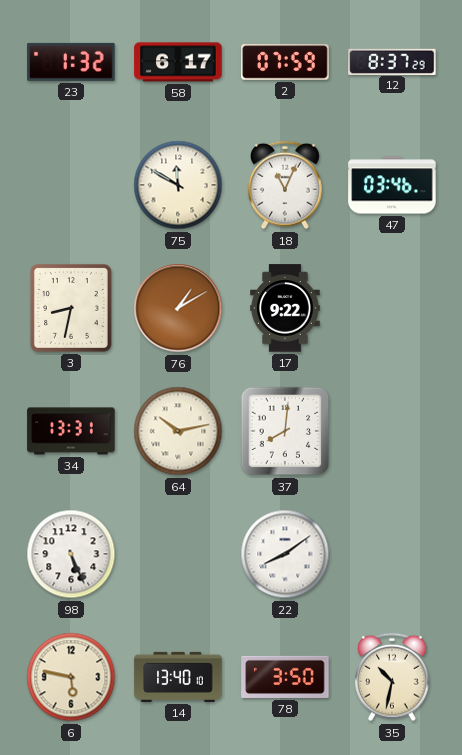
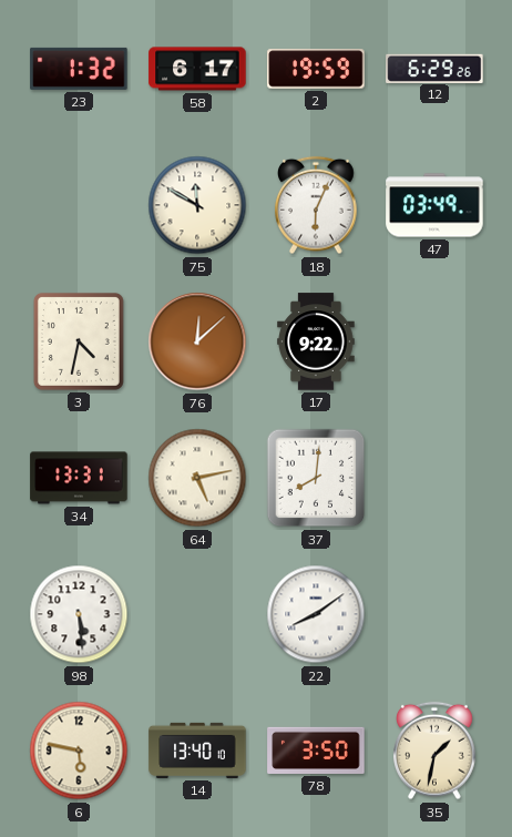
2: 07:59 -> 19:59 (316, 69)
12: 8:37 -> 6:29 (434, 68)
18: 11:04 -> 6:04 (316, 205)
47: 03:46 -> 03:49 (434, 205)
3: 8:32 -> 4:32 (79, 341)
76: 1:10 -> 12:08 (197, 341)
64: 10:13 -> 5:13 (197, 478)
98: 5:26 -> 5:29 (79, 614)
35: 10:32 -> 1:32 (434, 751)
